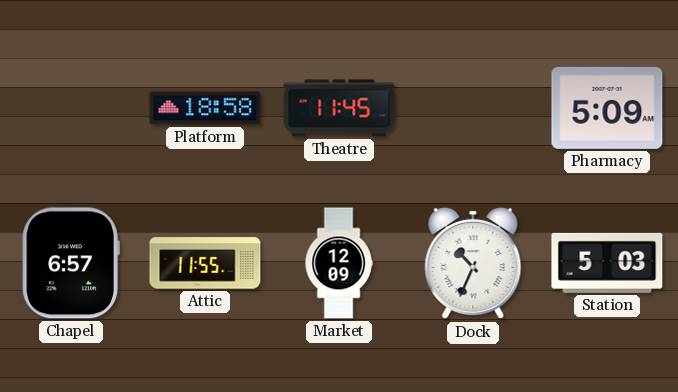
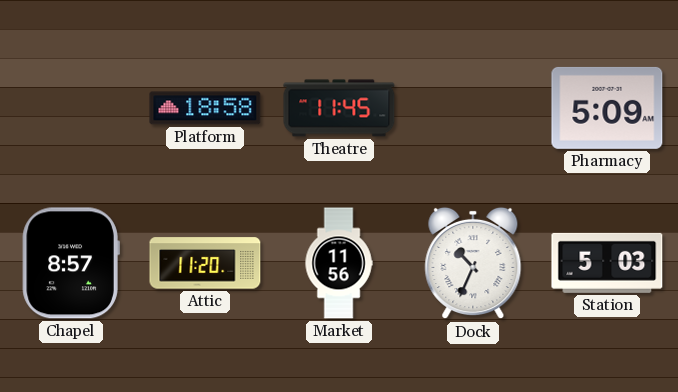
Chapel: 6:57 -> 8:57 (71, 263)
Attic: 11:55 -> 11:20 (205, 263)
Market: 12:09 -> 11:56 (339, 263)
